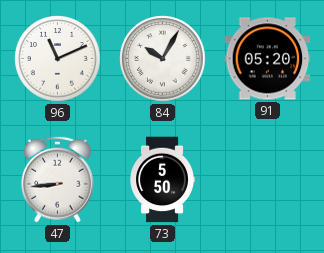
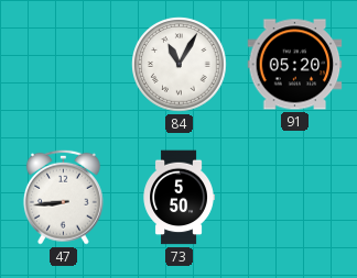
96: 11:11 -> none (58, 59)
84: 10:05 -> 11:05 (180, 65)
